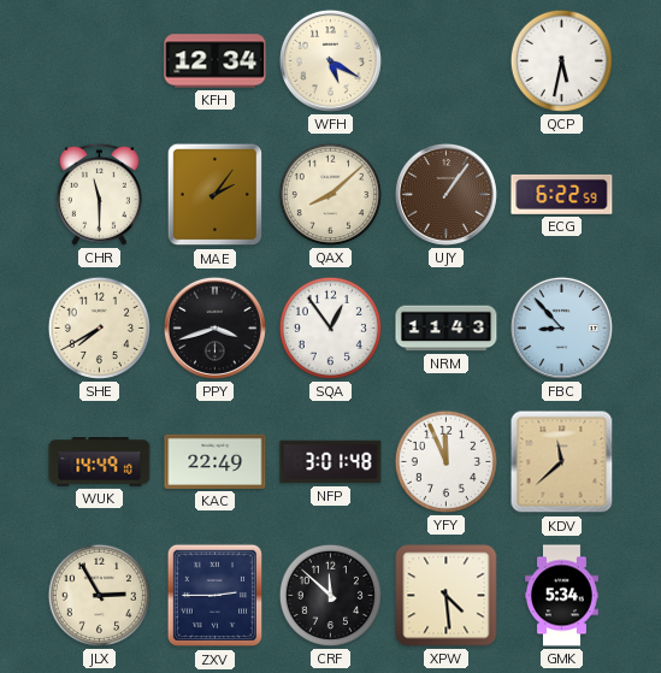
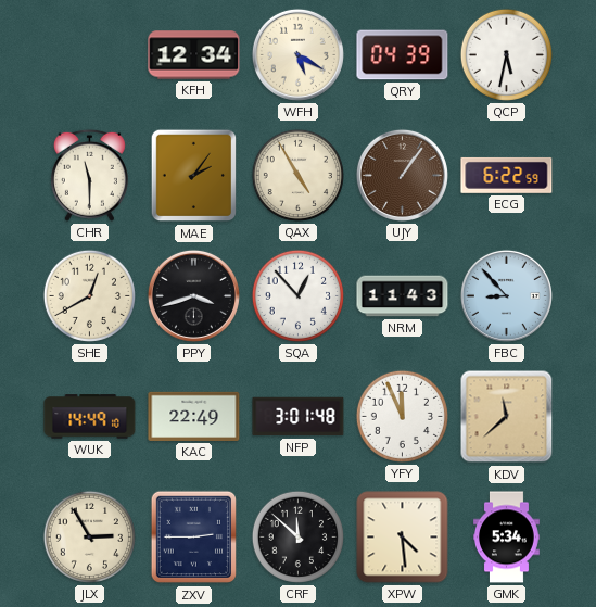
QRY: none -> 04:39 (403, 55)
QAX: 8:08 -> 4:55 (297, 175)
SHE: 7:40 -> 12:40 (89, 295)
SQA: 12:54 -> 12:53 (297, 295)
